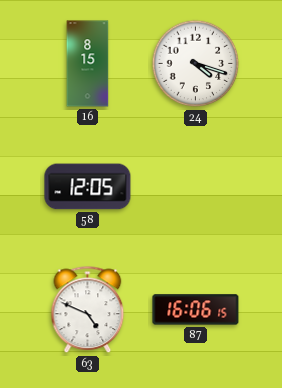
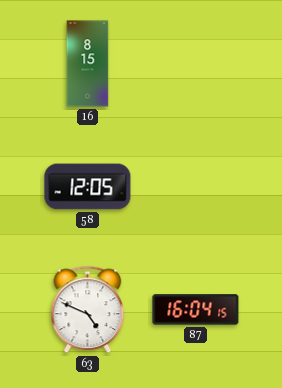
24: 4:18 -> none (196, 64)
87: 16:06 -> 16:04 (196, 310)
